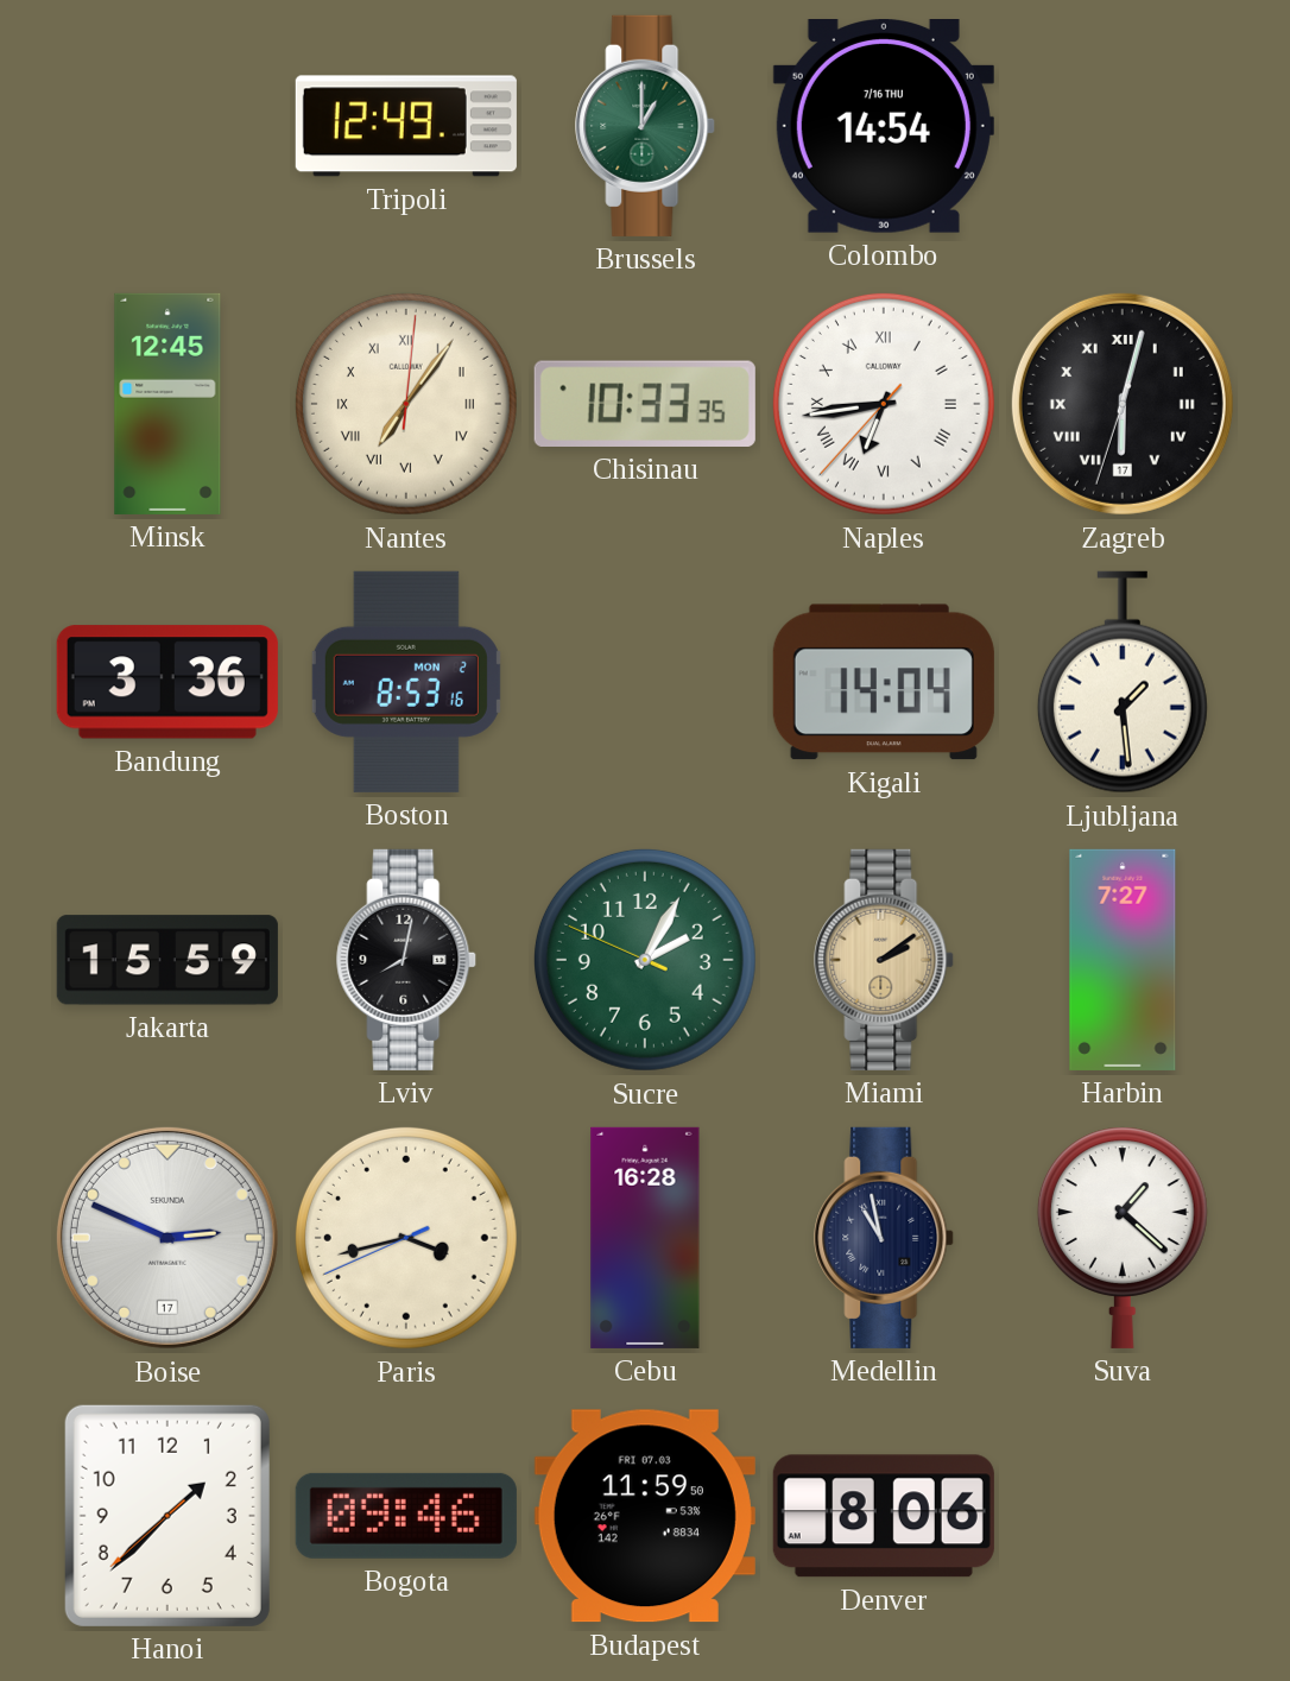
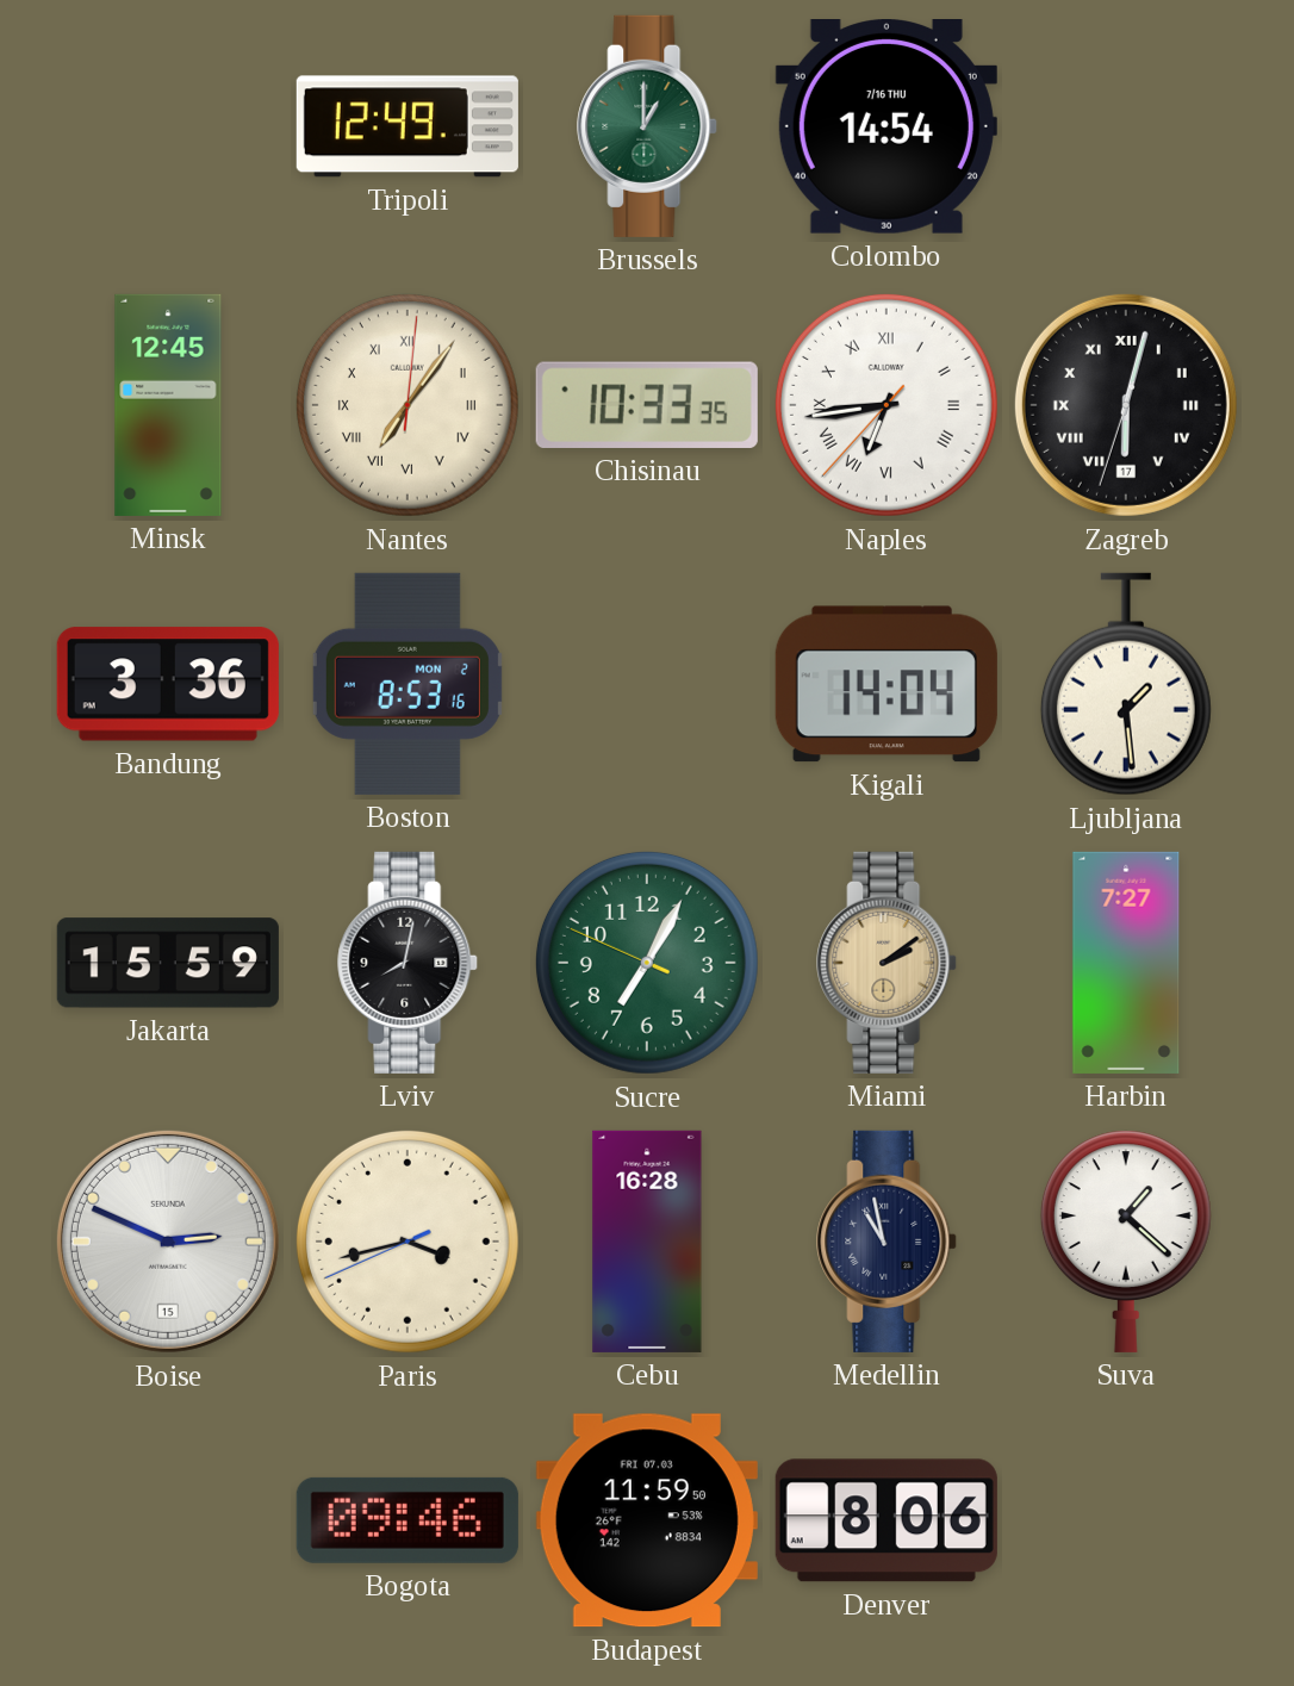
Sucre: 2:04 -> 7:04 (647, 963)
Boise date: 17 -> 15 (168, 1242)
Hanoi: 1:37 -> none (167, 1516)
